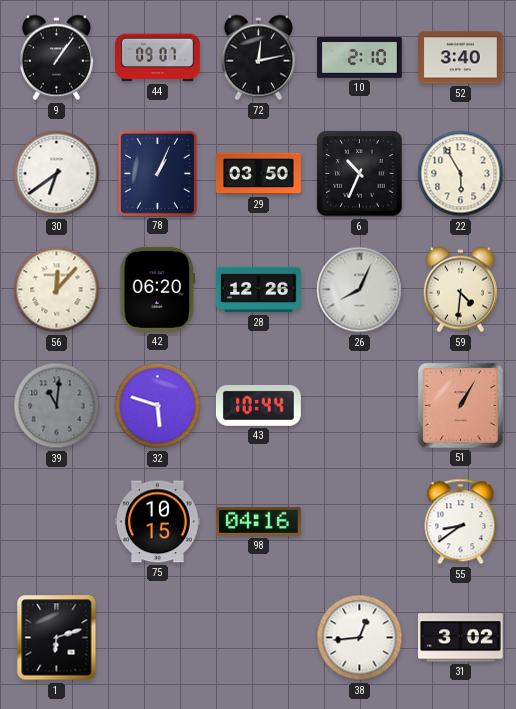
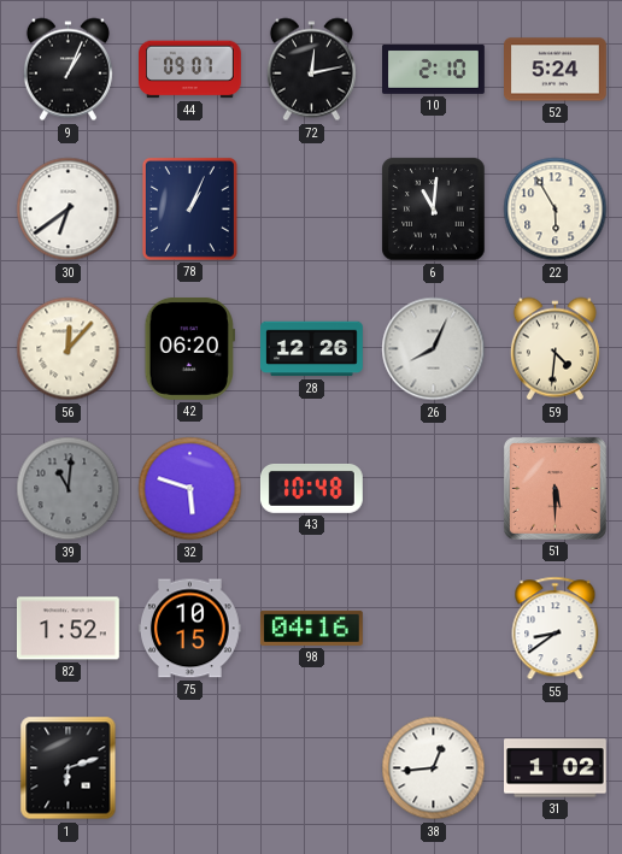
9: 1:06 -> 1:04 (68, 70)
52: 3:40 -> 5:24 (556, 70)
29: 03:50 -> none (259, 174)
6: 10:34 -> 11:01 (434, 210)
43: 10:44 -> 10:48 (311, 488)
51: 1:05 -> 5:30 (554, 488)
82: none -> 1:52 (68, 629)
31: 3:02 -> 1:02 (556, 768)
